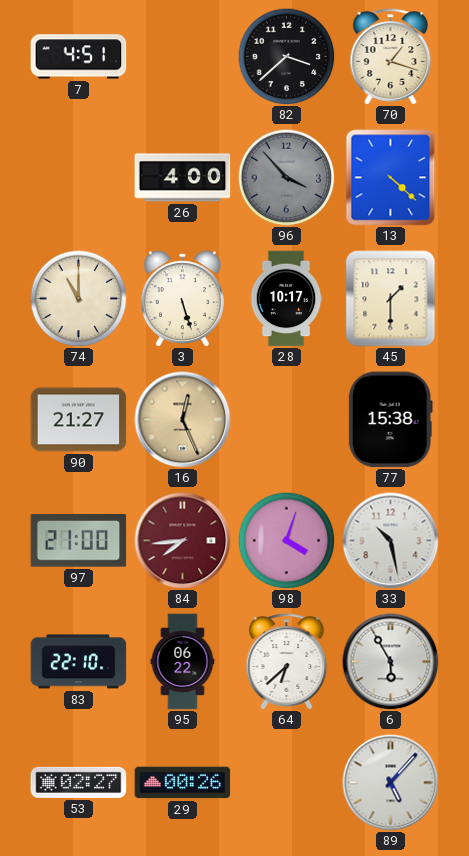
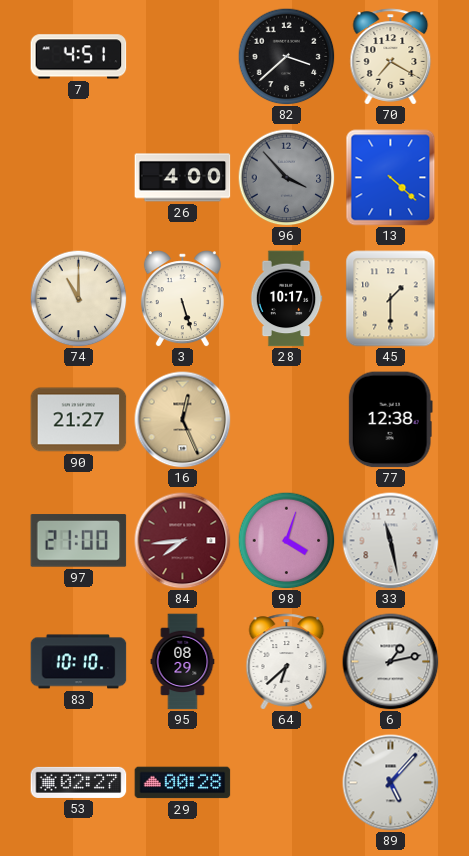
70: 1:18 -> 7:20 (391, 57)
77: 15:38 -> 12:38 (390, 420)
33: 10:28 -> 11:28 (391, 541)
83: 22:10 -> 10:10 (79, 662)
95: 06:22 -> 08:29 (183, 662)
6: 5:55 -> 1:13 (391, 662)
29: 00:26 -> 00:28 (183, 783)
